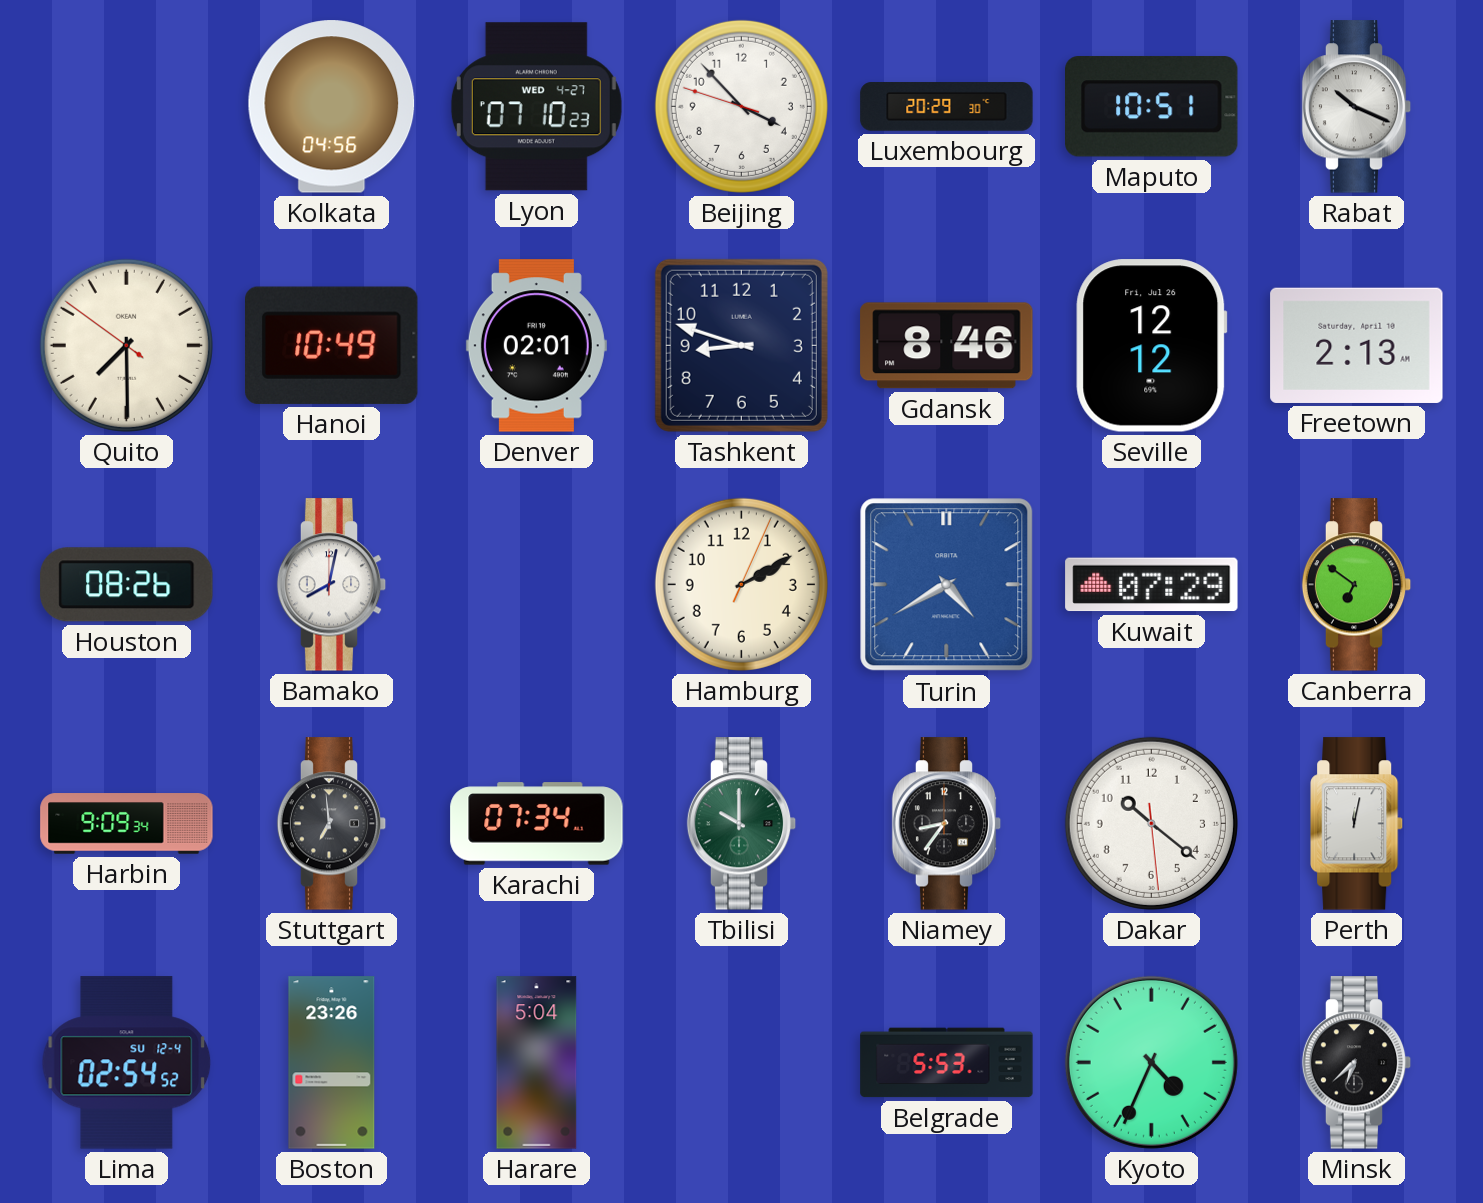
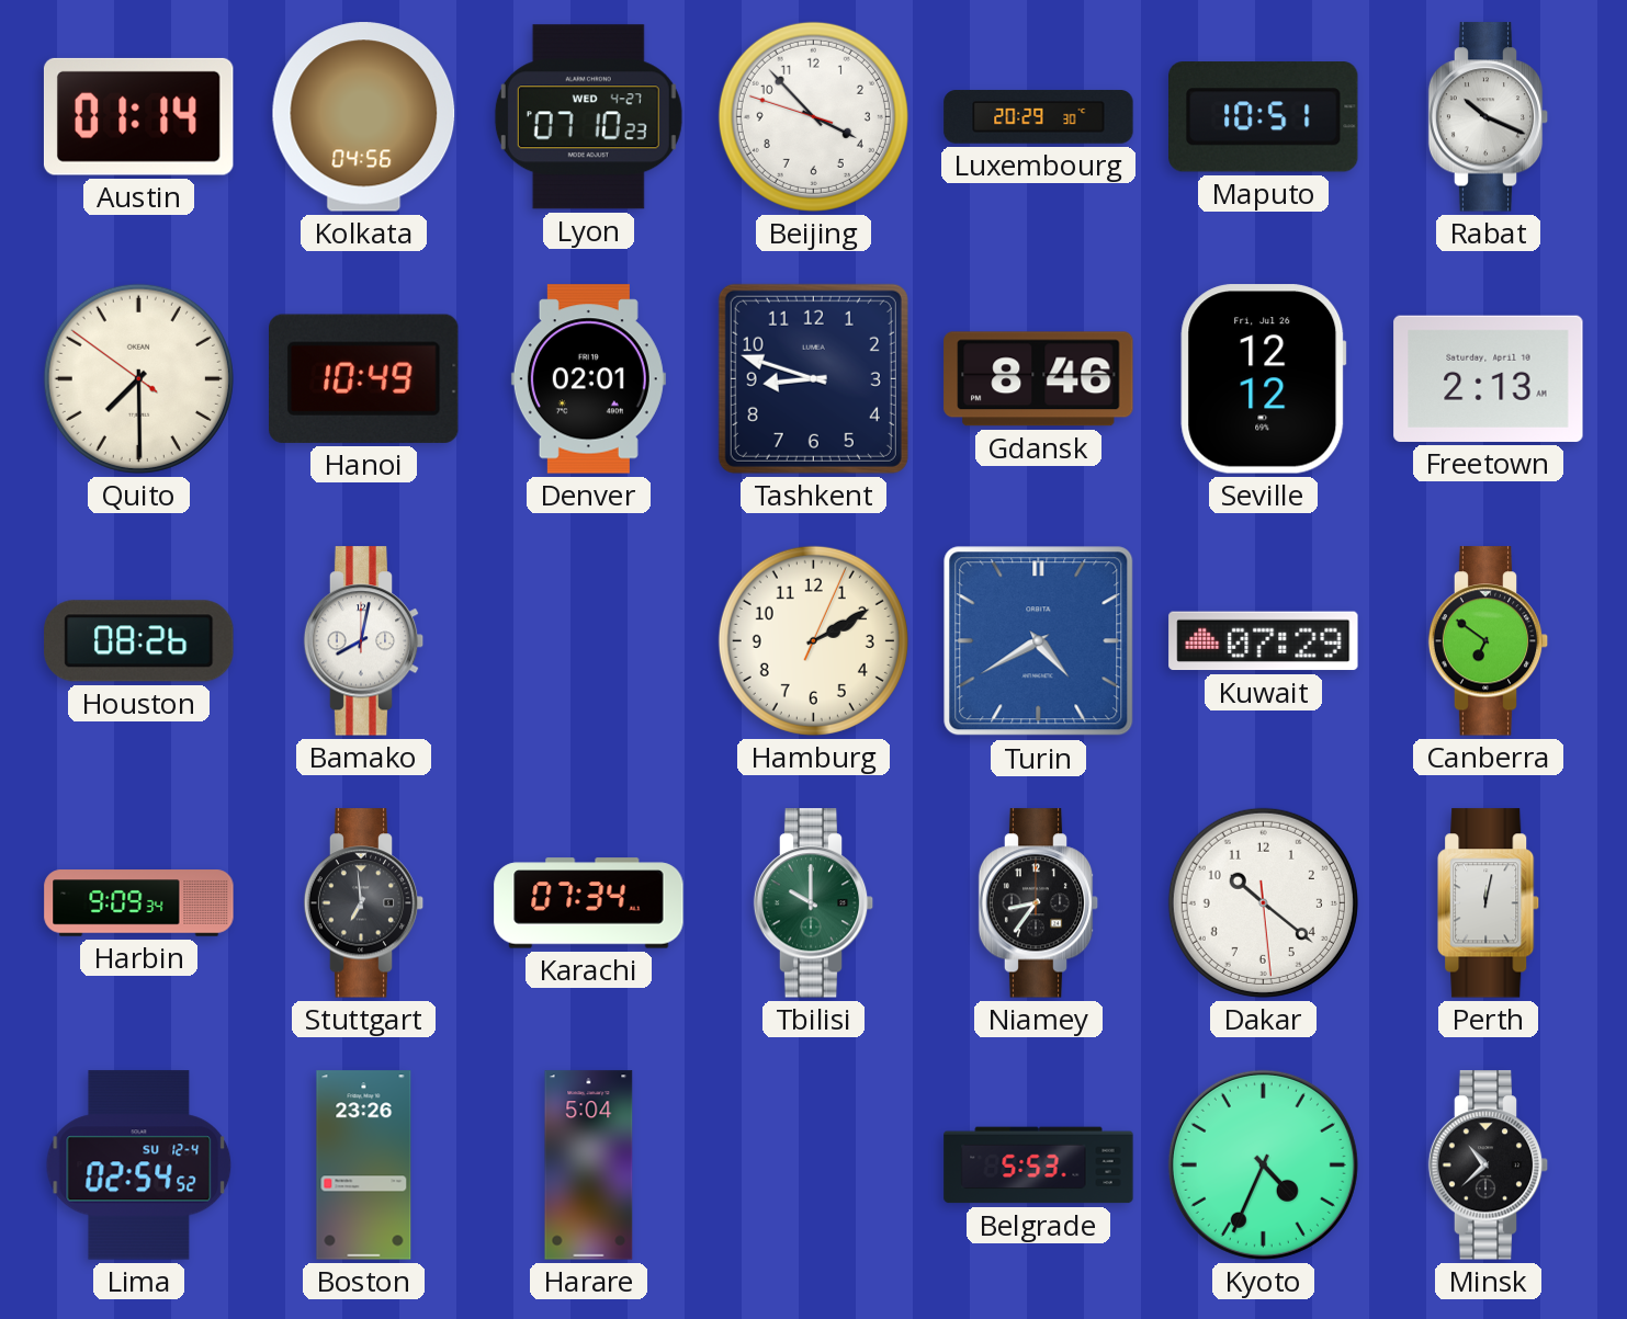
Austin: none -> 01:14 (138, 116)
Minsk: 6:38 -> 10:38 (1489, 1166)
